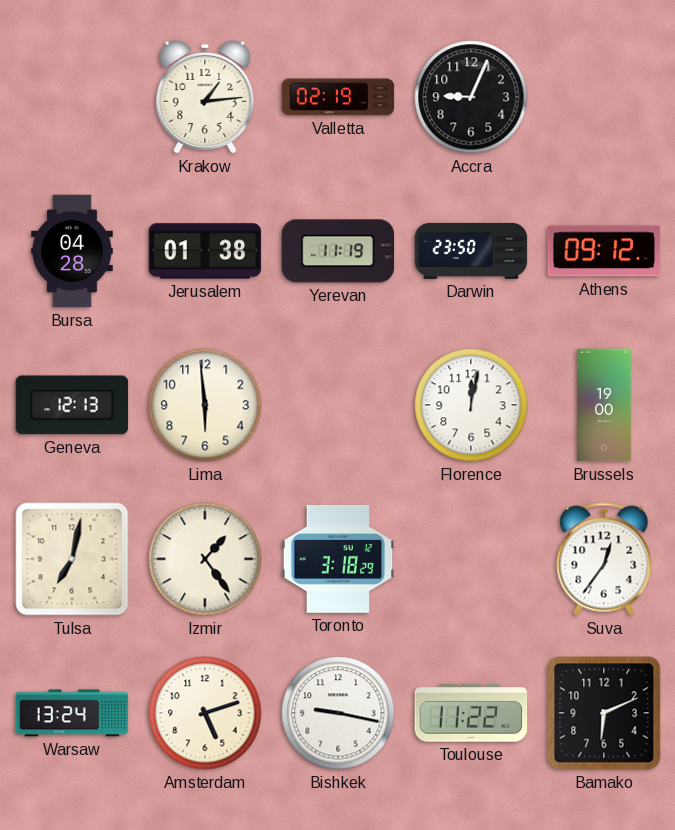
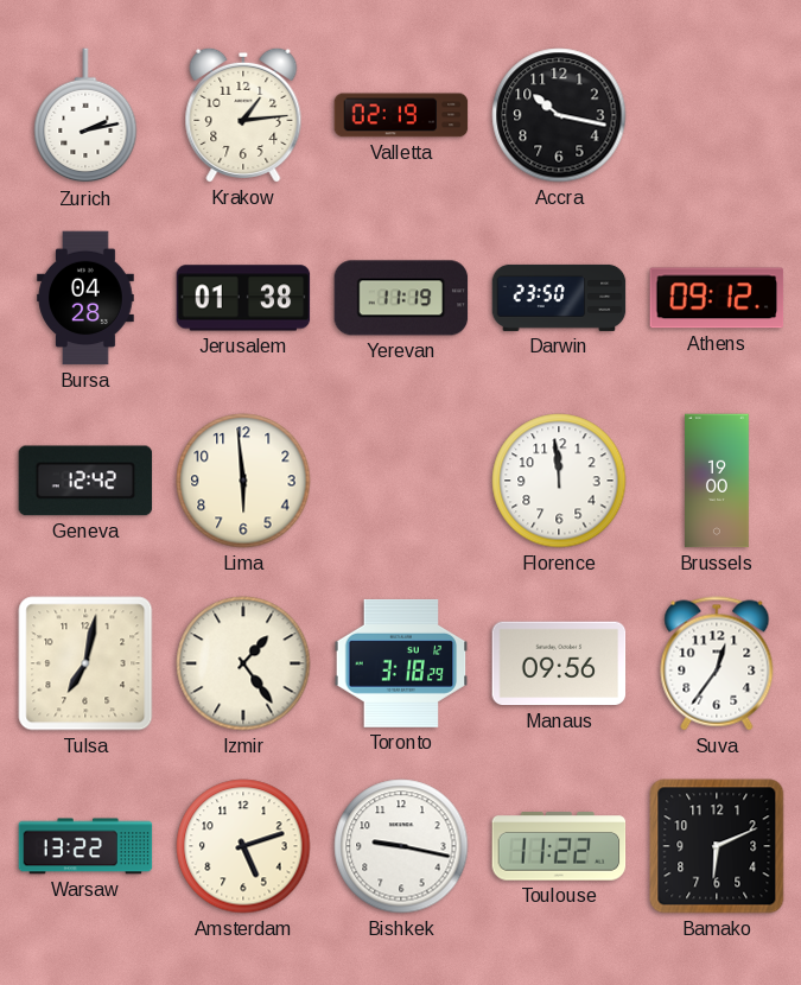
Zurich: none -> 2:13 (85, 116)
Accra: 9:04 -> 10:17 (559, 115)
Geneva: 12:13 -> 12:42 (85, 481)
Florence: 12:02 -> 11:59 (559, 481)
Manaus: none -> 09:56 (559, 663)
Warsaw: 13:24 -> 13:22 (85, 846)
